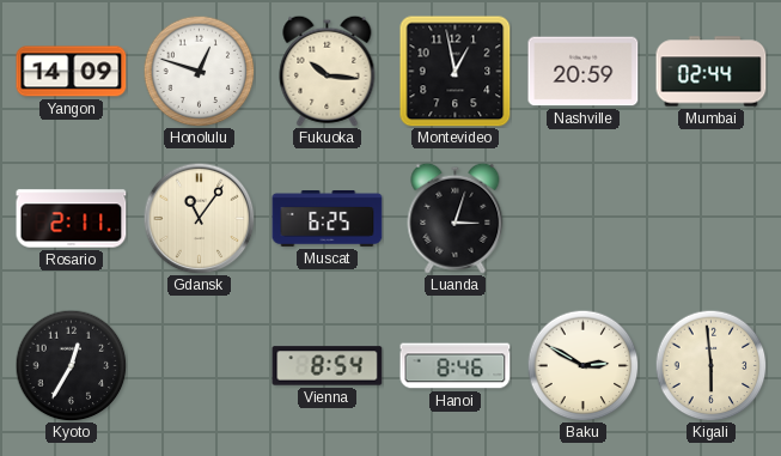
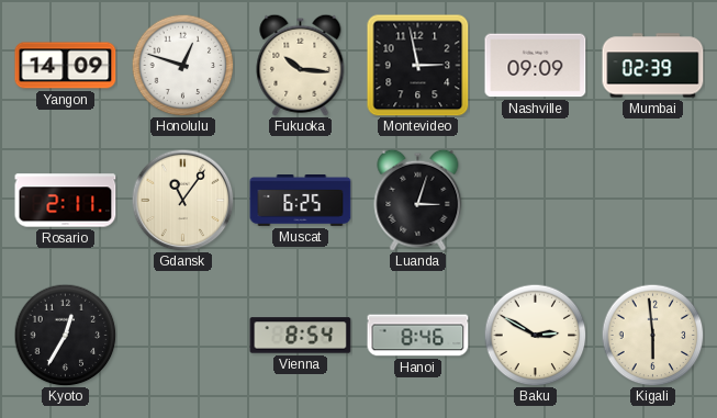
Montevideo: 12:58 -> 2:58 (418, 66)
Nashville: 20:59 -> 09:09 (536, 66)
Mumbai: 02:44 -> 02:39 (653, 66)
